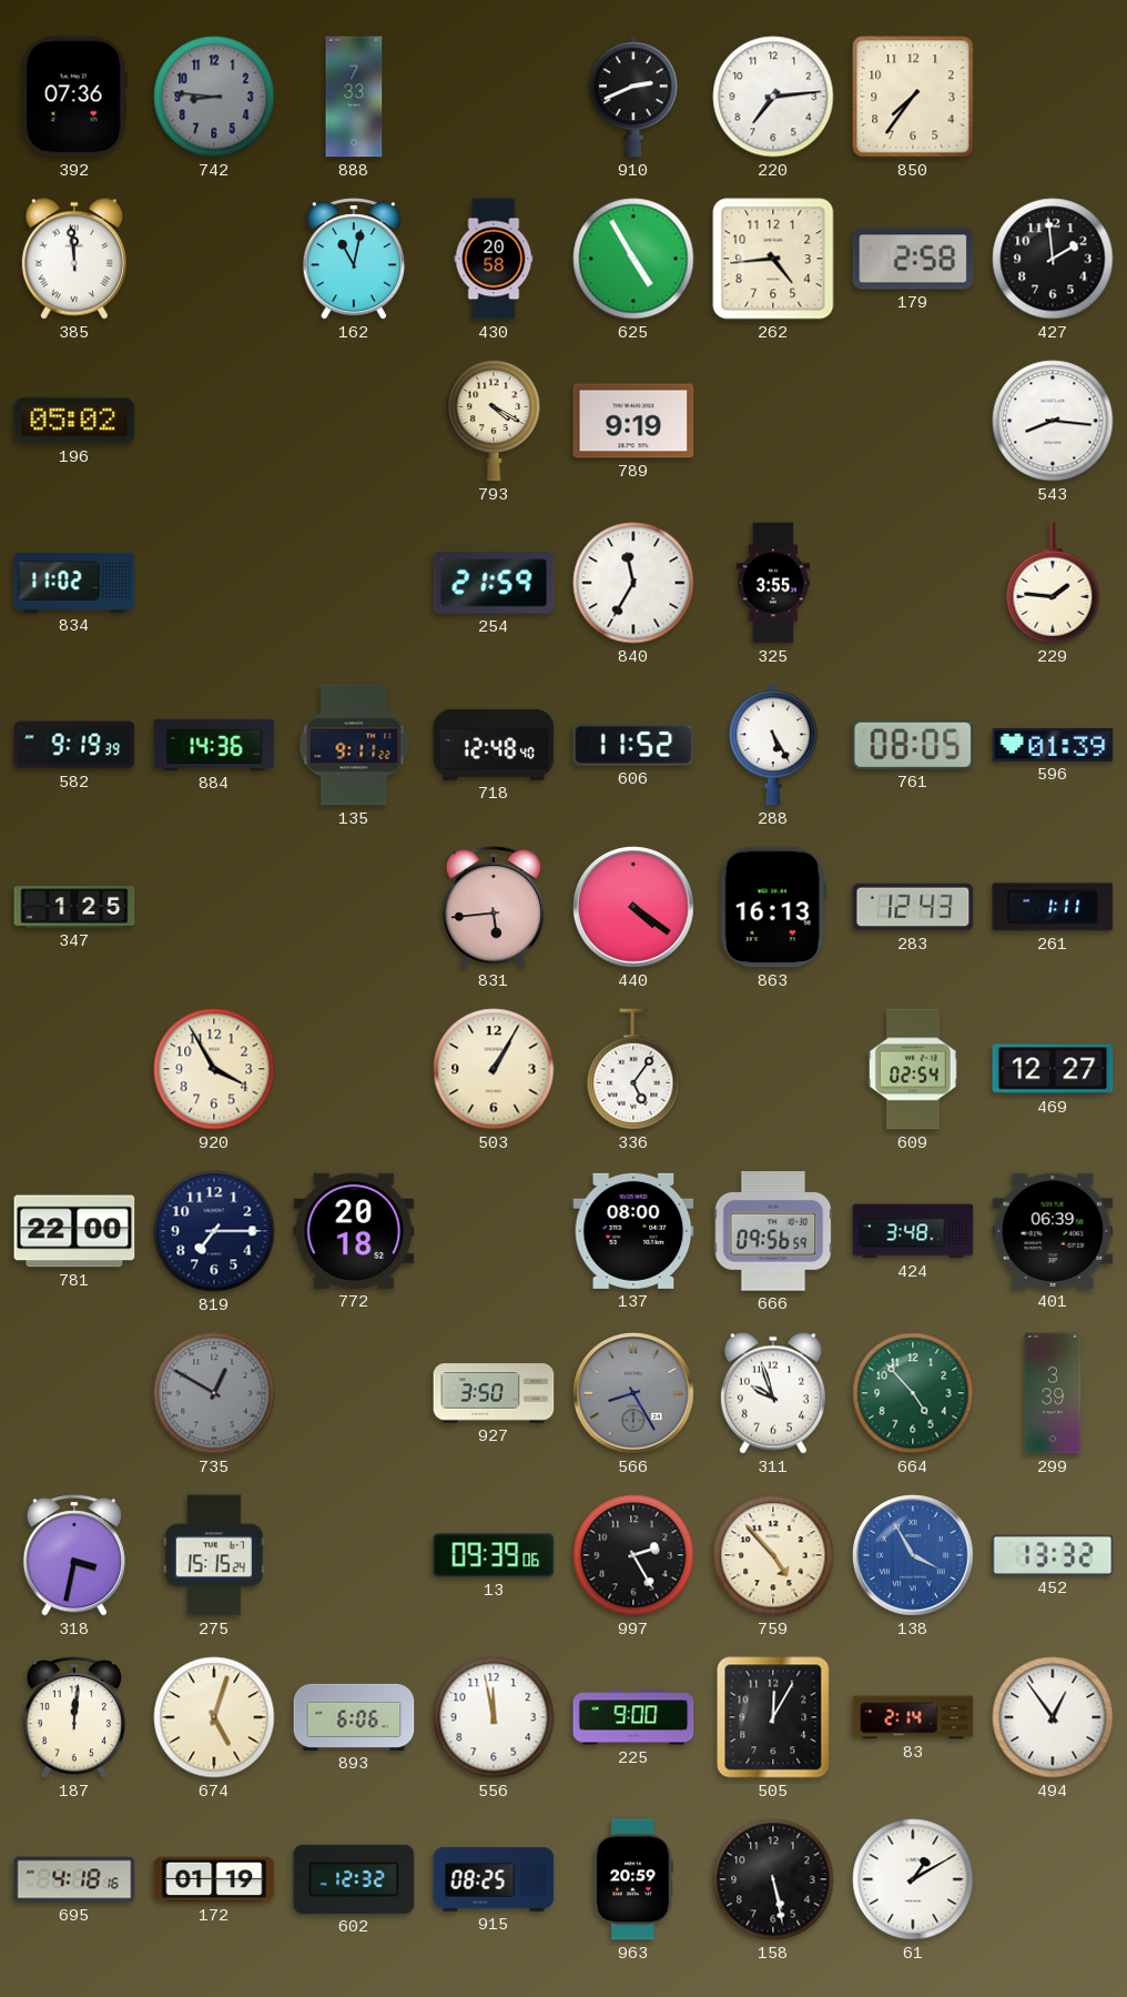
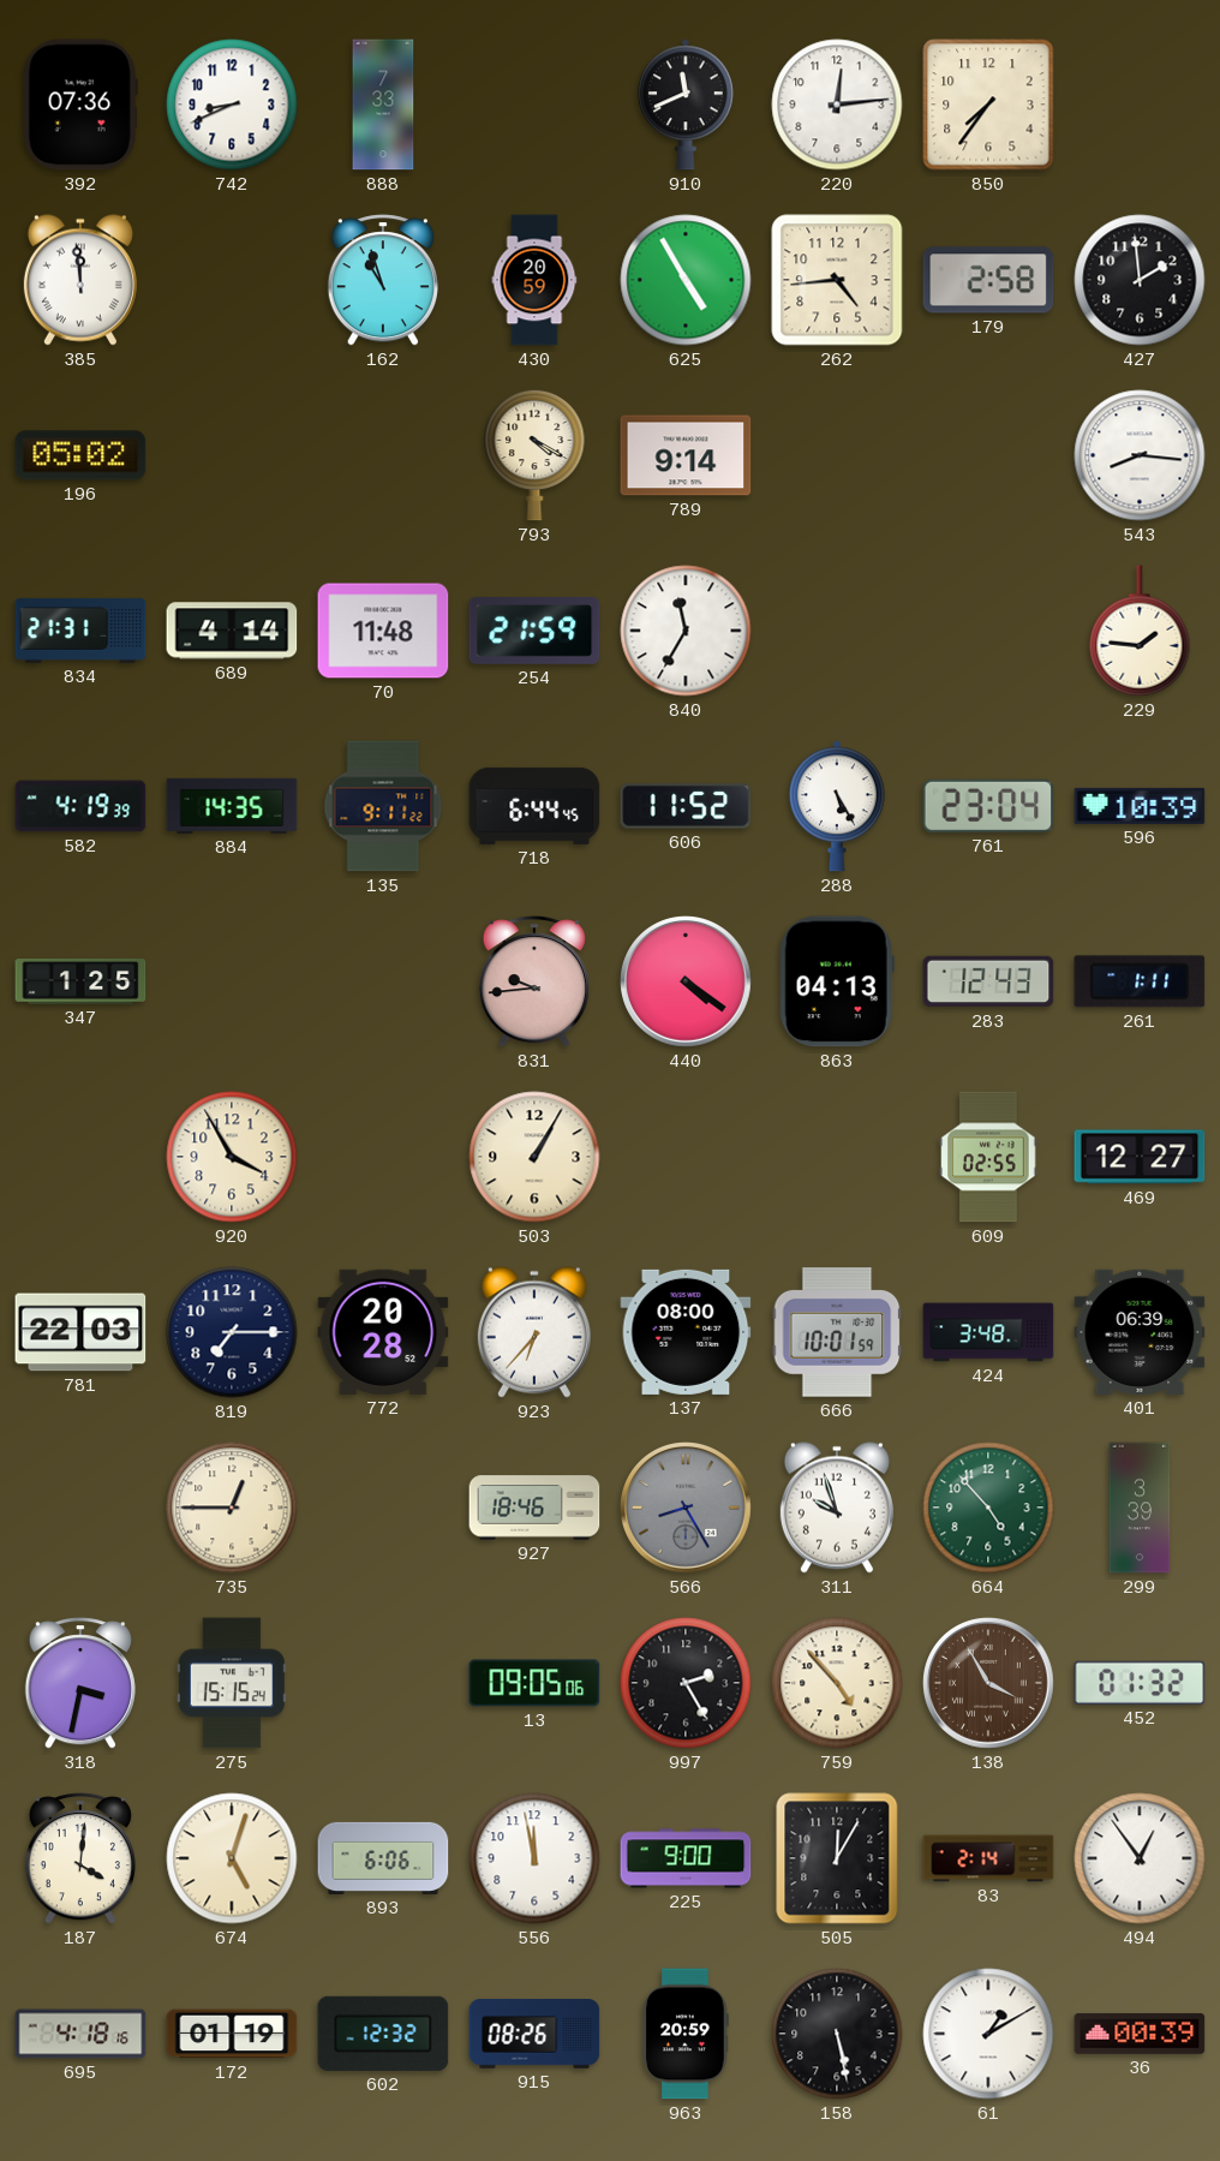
742: 8:46 -> 8:41 (232, 105)
742 dial: grey -> white (232, 105)
910: 2:41 -> 11:41 (686, 105)
220: 7:14 -> 12:14 (837, 105)
162: 11:02 -> 10:57 (383, 280)
430: 20:58 -> 20:59 (534, 280)
789: 9:19 -> 9:14 (686, 455)
834: 11:02 -> 21:31 (80, 631)
689: none -> 4:14 (232, 631)
70: none -> 11:48 (383, 631)
325: 3:55 -> none (773, 583)
582: 9:19 -> 4:19 (80, 806)
884: 14:36 -> 14:35 (232, 806)
718: 12:48 -> 6:44 (534, 806)
761: 08:05 -> 23:04 (988, 806)
596: 01:39 -> 10:39 (1140, 806)
831: 5:44 -> 9:44 (534, 981)
863: 16:13 -> 04:13 (837, 981)
336: 5:06 -> none (633, 1069)
609: 02:54 -> 02:55 (988, 1157)
781: 22:00 -> 22:03 (80, 1332)
772: 20:18 -> 20:28 (383, 1332)
923: none -> 6:37 (534, 1332)
666: 09:56 -> 10:01 (837, 1332)
735: 12:50 -> 12:45 (232, 1508)
735 dial: grey -> cream (232, 1508)
927: 3:50 -> 18:46 (534, 1508)
13: 09:39 -> 09:05 (534, 1683)
138 dial: blue -> brown (989, 1684)
452: 13:32 -> 01:32 (1140, 1683)
187: 12:01 -> 4:01 (80, 1858)
915: 08:25 -> 08:26 (534, 2034)
36: none -> 00:39 (1140, 2034)
